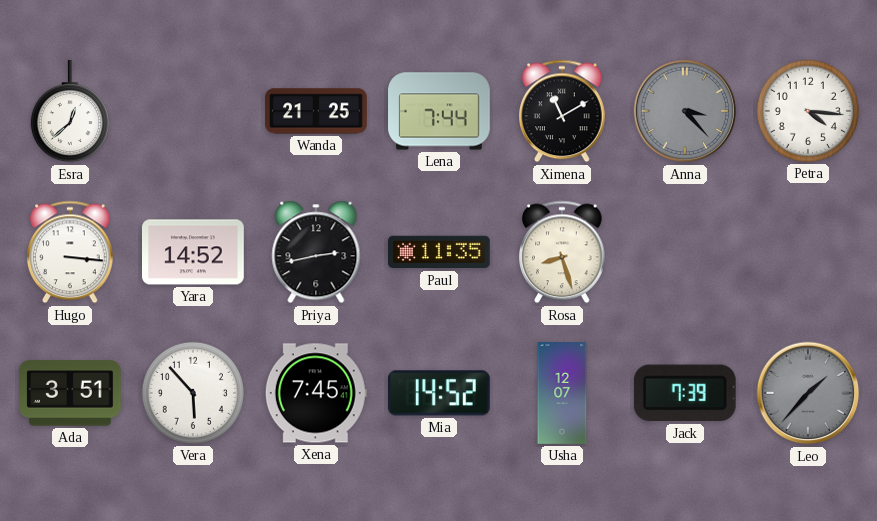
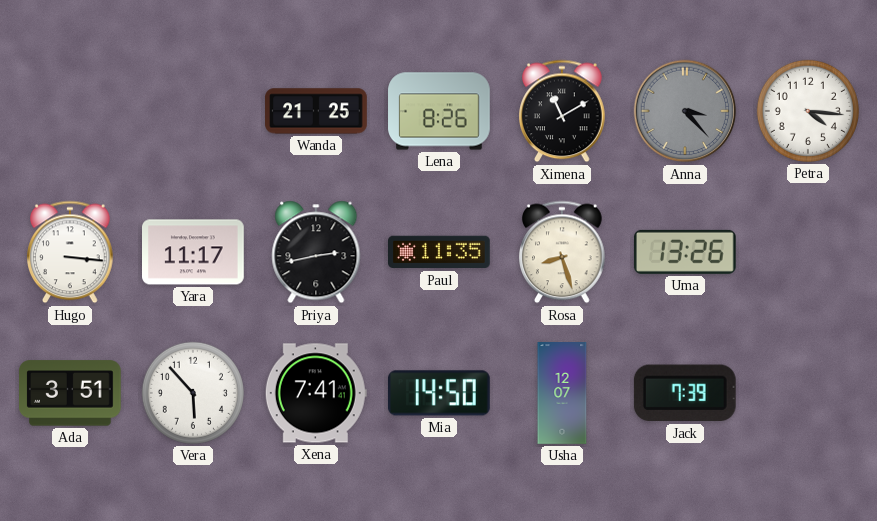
Esra: 12:38 -> none (70, 112)
Lena: 7:44 -> 8:26 (439, 111)
Yara: 14:52 -> 11:17 (194, 252)
Uma: none -> 13:26 (685, 252)
Xena: 7:45 -> 7:41 (316, 393)
Mia: 14:52 -> 14:50 (439, 393)
Leo: 1:37 -> none (808, 393)
